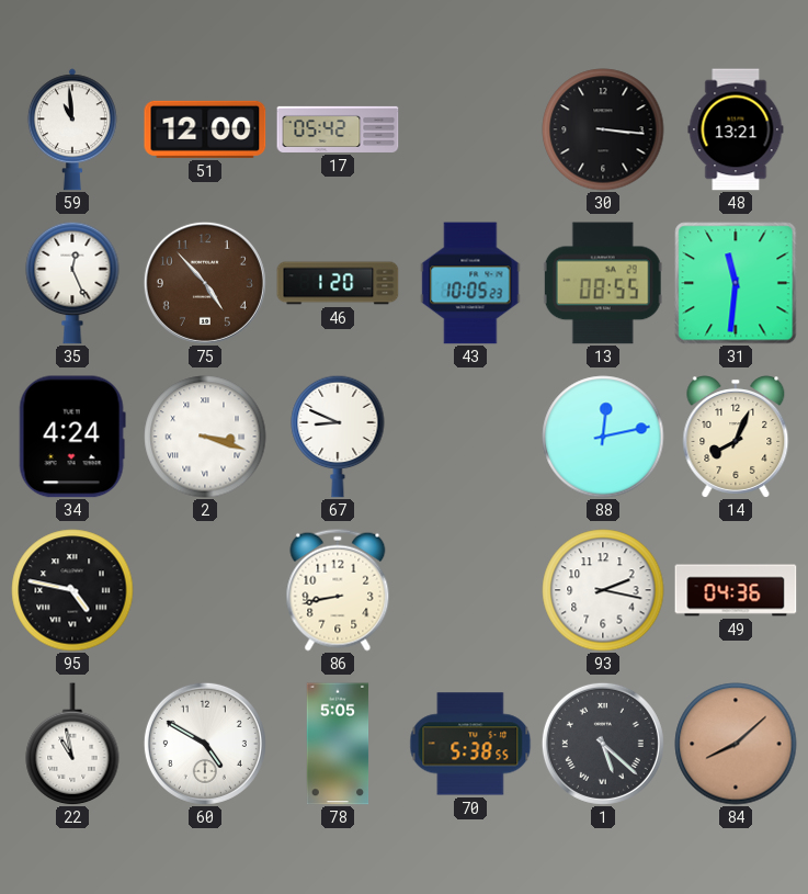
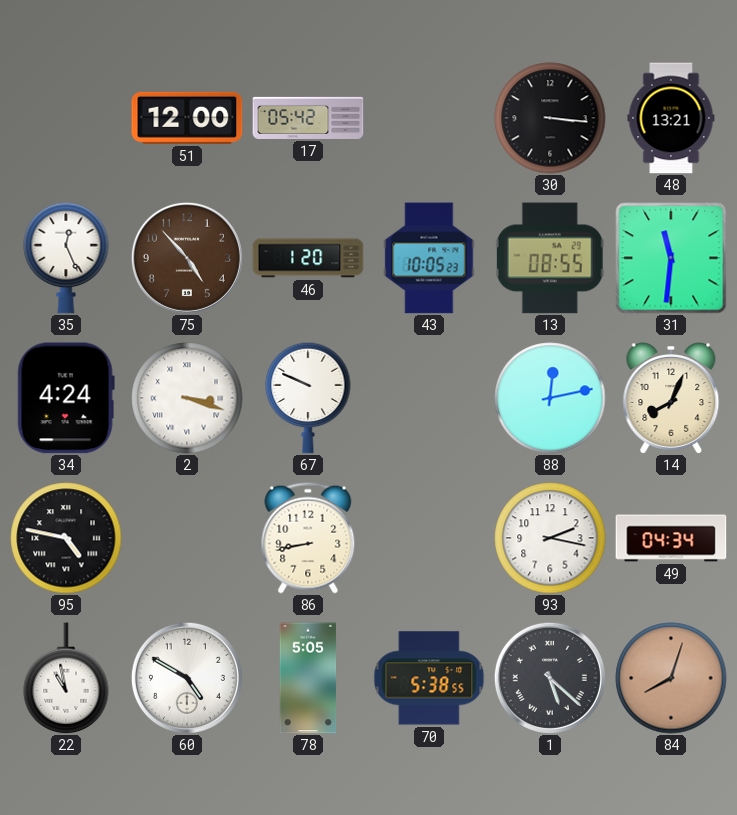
59: 10:59 -> none (72, 129)
67: 8:49 -> 9:49 (308, 398)
49: 04:36 -> 04:34 (671, 538)
84: 8:08 -> 8:03 (671, 678)
